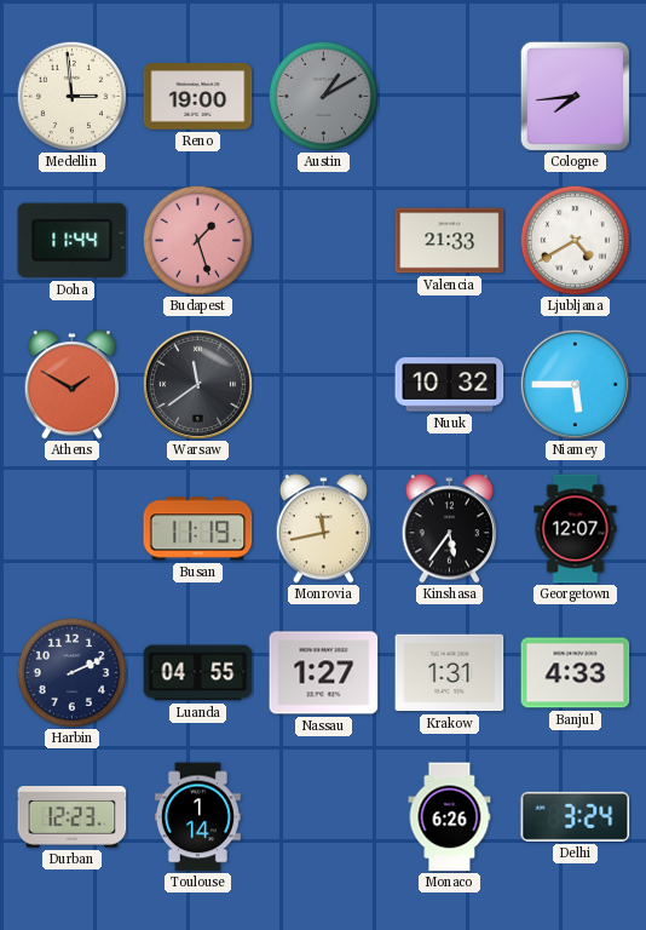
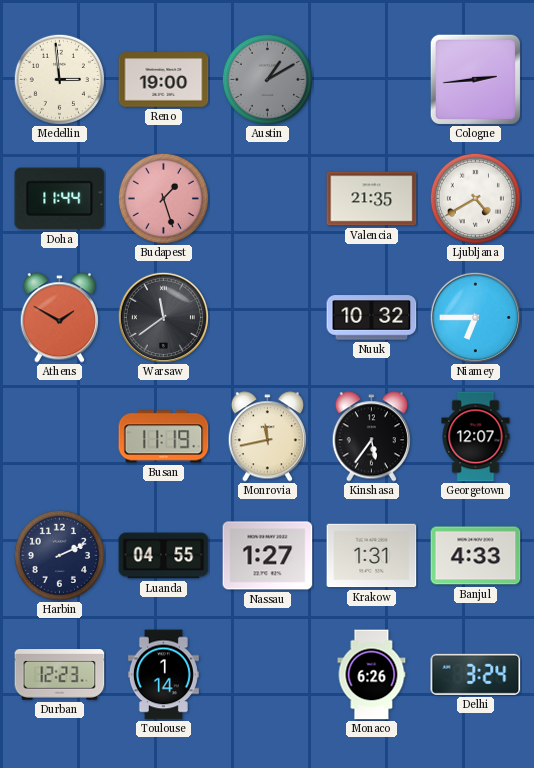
Cologne: 7:44 -> 2:44 (475, 79)
Valencia: 21:33 -> 21:35 (372, 199)
Niamey: 5:45 -> 6:45 (475, 317)
